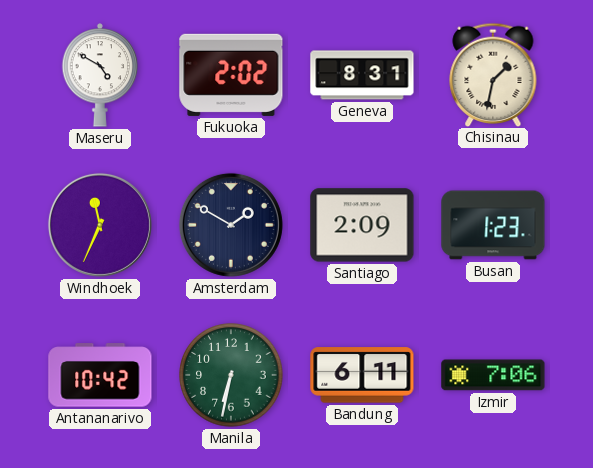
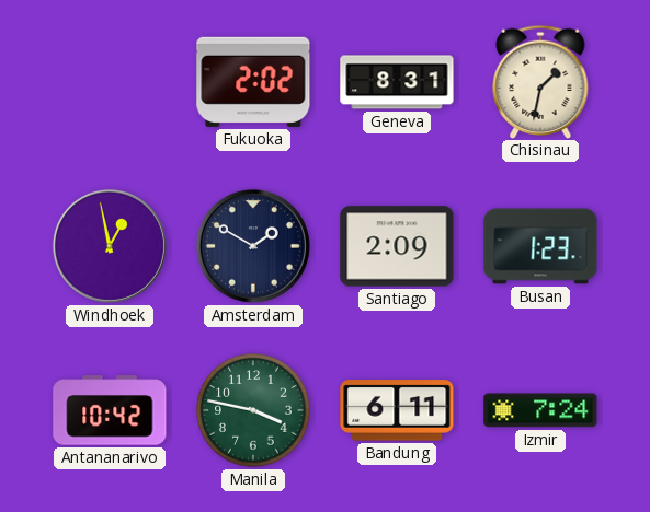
Maseru: 4:50 -> none (100, 75)
Windhoek: 11:34 -> 12:58 (110, 246)
Manila: 6:32 -> 3:47 (253, 410)
Izmir: 7:06 -> 7:24 (540, 410)
